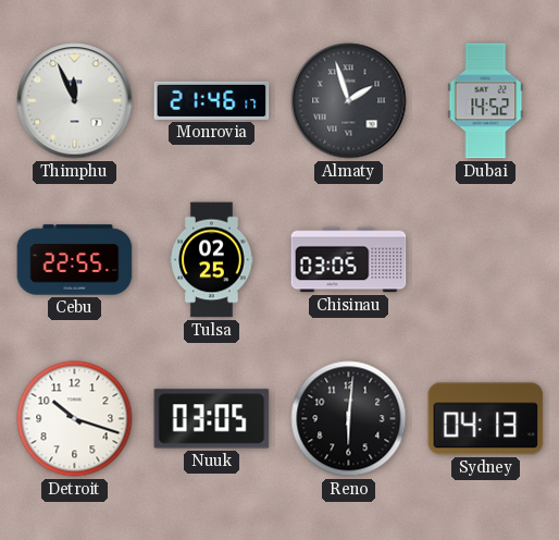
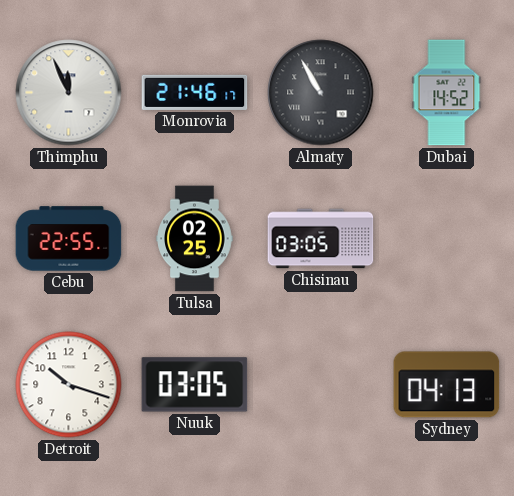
Almaty: 1:57 -> 10:55 (321, 93)
Reno: 6:01 -> none (349, 419)
